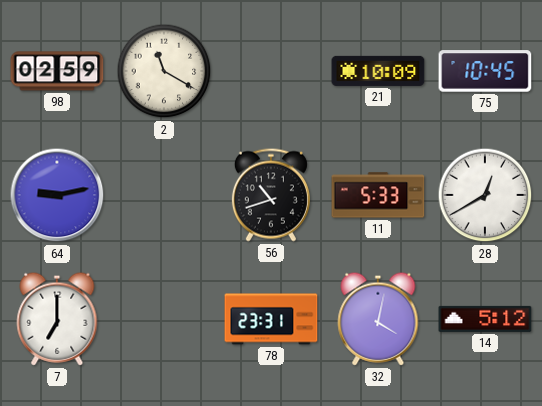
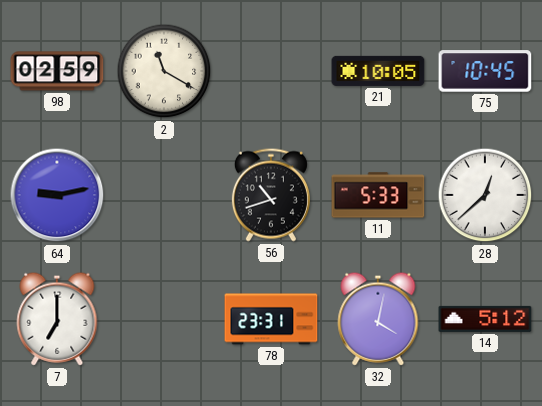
21: 10:09 -> 10:05 (378, 71)
28: 12:40 -> 12:38 (485, 195)
